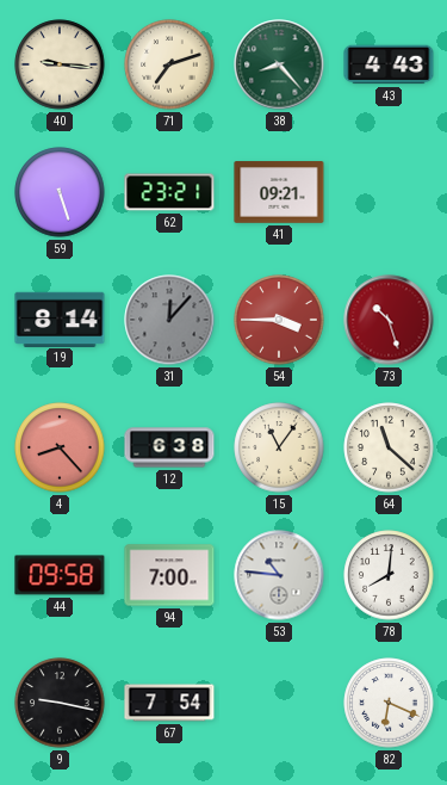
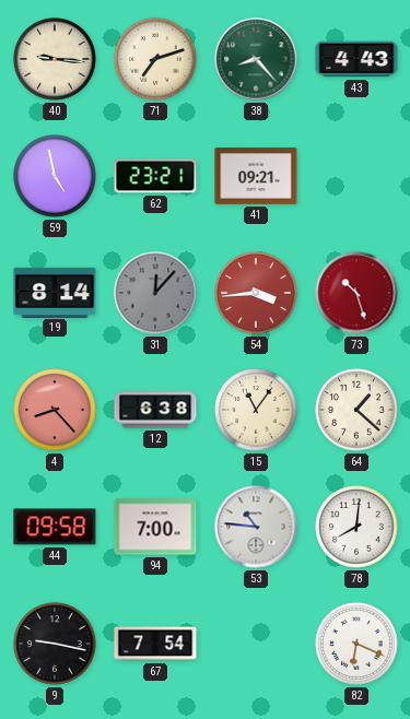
59: 5:27 -> 4:58 (55, 176)
54: 3:45 -> 3:44 (256, 293)
64: 11:22 -> 1:22 (356, 410)
